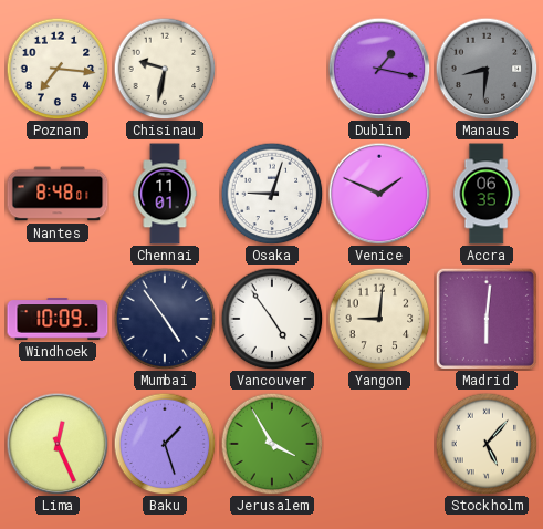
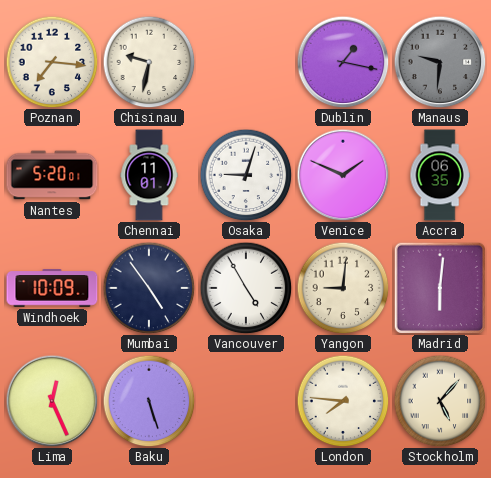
Manaus: 8:31 -> 9:31 (440, 62)
Nantes: 8:48 -> 5:20 (52, 175)
Vancouver: 4:54 -> 4:55 (246, 288)
Baku: 1:27 -> 5:27 (149, 401)
Jerusalem: 3:55 -> none (272, 444)
London: none -> 7:46 (343, 401)
